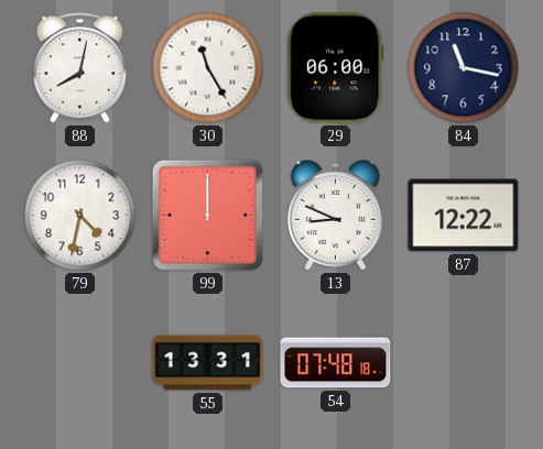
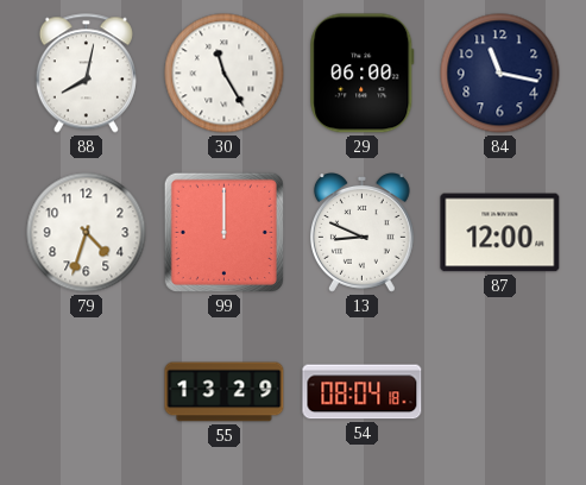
79: 4:32 -> 4:33 (87, 233)
87: 12:22 -> 12:00 (500, 233)
55: 13:31 -> 13:29 (225, 392)
54: 07:48 -> 08:04 (363, 392)
